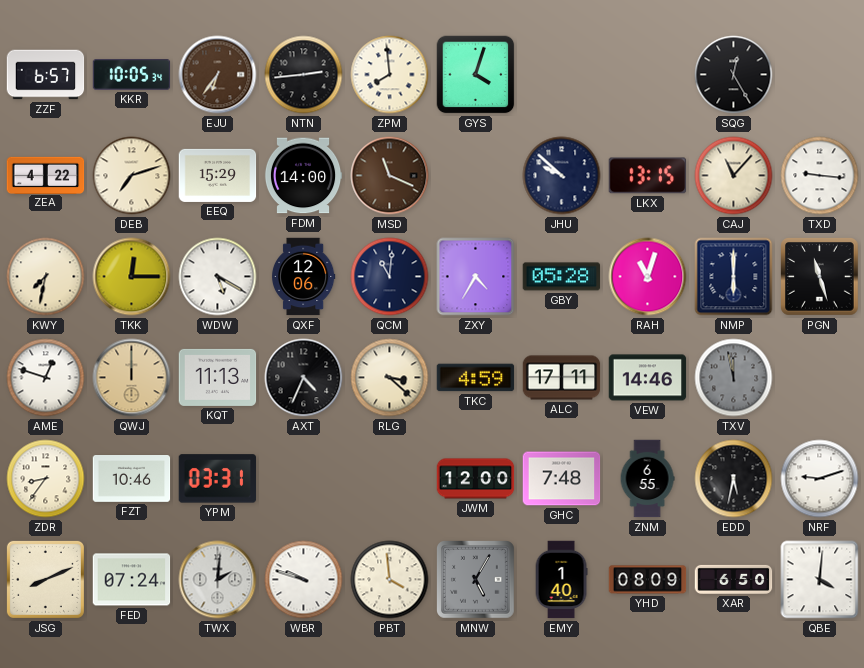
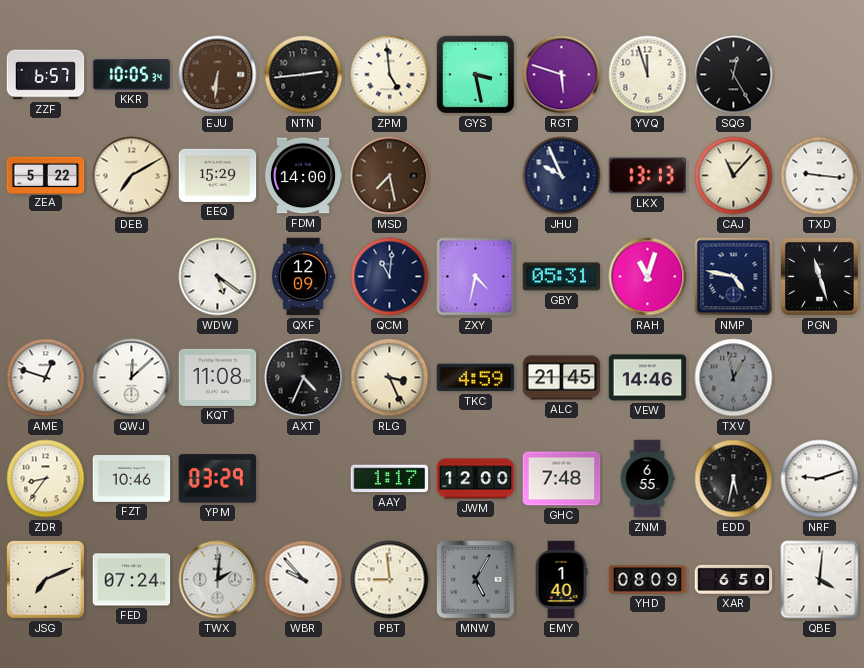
EJU: 6:36 -> 6:31 (218, 75)
ZPM: 7:59 -> 4:59 (390, 75)
GYS: 4:03 -> 3:28 (476, 75)
RGT: none -> 5:48 (562, 75)
YVQ: none -> 11:57 (648, 75)
ZEA: 4:22 -> 5:22 (46, 175)
DEB: 7:12 -> 7:10 (132, 176)
MSD: 11:19 -> 7:28 (390, 176)
JHU: 9:52 -> 9:56 (562, 176)
LKX: 13:15 -> 13:13 (648, 176)
KWY: 7:32 -> none (46, 277)
TKK: 12:15 -> none (132, 277)
WDW: 5:20 -> 5:21 (218, 277)
QXF: 12:06 -> 12:09 (303, 277)
ZXY: 4:35 -> 4:32 (476, 277)
GBY: 05:28 -> 05:31 (562, 277)
NMP: 6:00 -> 4:47 (734, 277)
QWJ: 12:00 -> 12:08 (132, 378)
QWJ dial: champagne -> white (132, 378)
KQT: 11:13 -> 11:08 (218, 377)
RLG: 3:22 -> 3:26 (390, 378)
ALC: 17:11 -> 21:45 (562, 378)
TXV: 11:58 -> 12:58 (734, 378)
YPM: 03:31 -> 03:29 (218, 479)
AAY: none -> 1:17 (390, 479)
JSG: 8:11 -> 7:11 (45, 579)
WBR: 9:48 -> 9:53 (304, 580)
PBT: 3:59 -> 8:59 (390, 580)
